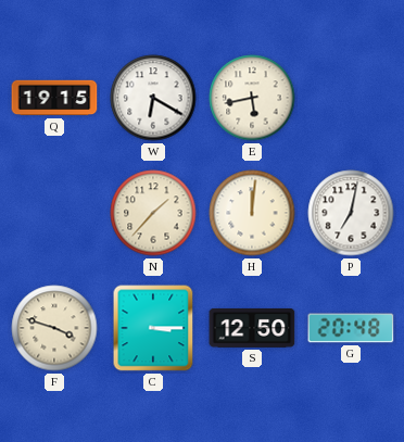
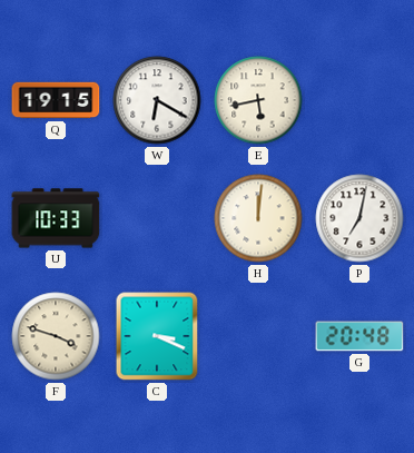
U: none -> 10:33 (56, 218)
N: 1:37 -> none (153, 213)
C: 3:15 -> 3:19 (157, 336)
S: 12:50 -> none (252, 328)
